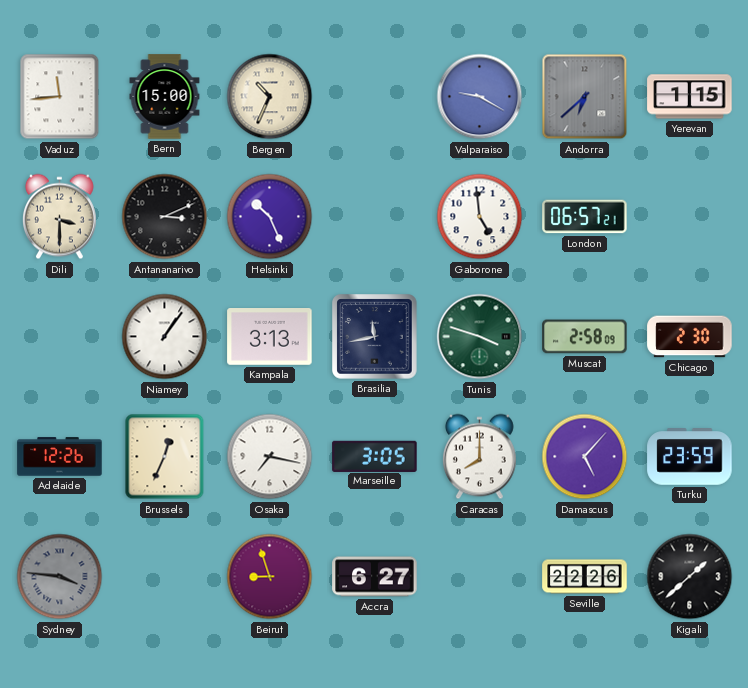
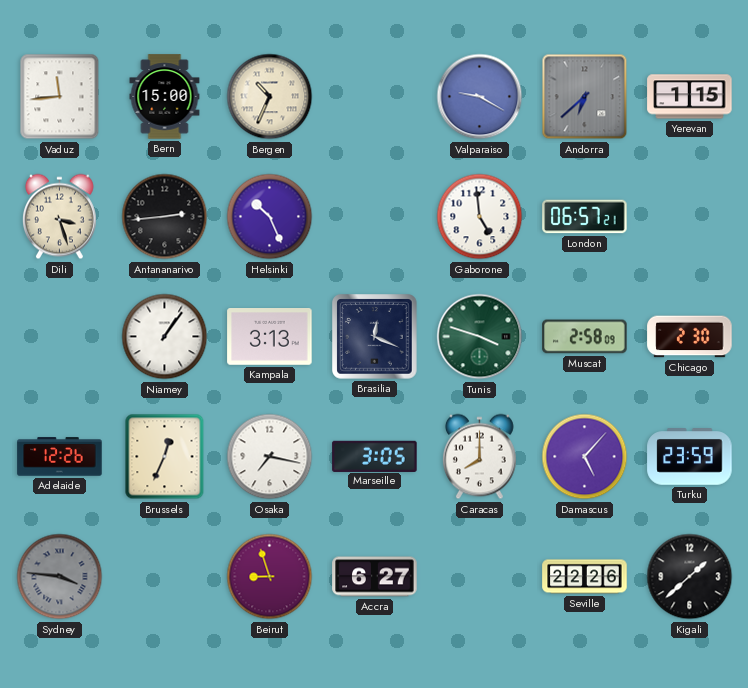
Dili: 3:30 -> 3:27 (59, 217)
Antananarivo: 3:11 -> 2:44 (165, 217)
Brasilia: 11:43 -> 12:19 (375, 337)
